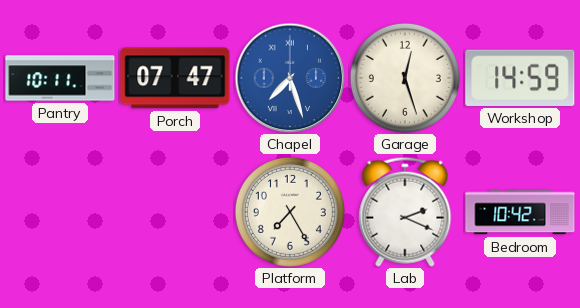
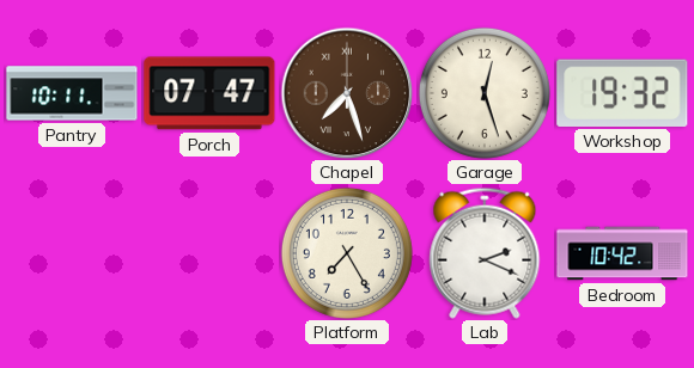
Chapel dial: blue -> brown (347, 93)
Workshop: 14:59 -> 19:32 (622, 93)
